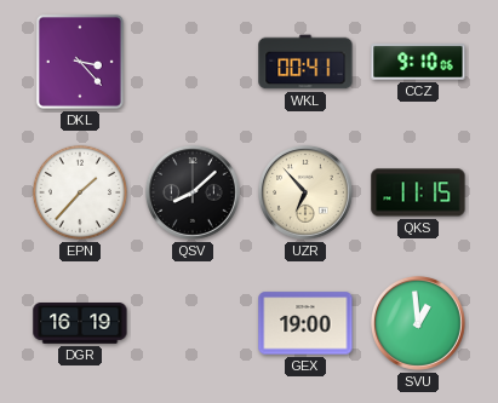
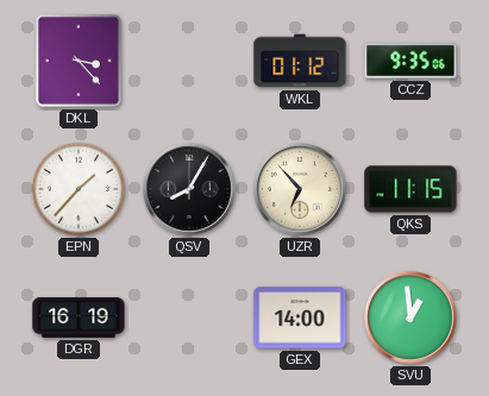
WKL: 00:41 -> 01:12 (300, 61)
CCZ: 9:10 -> 9:35 (410, 61)
QSV: 8:08 -> 8:05 (190, 190)
GEX: 19:00 -> 14:00 (300, 318)
